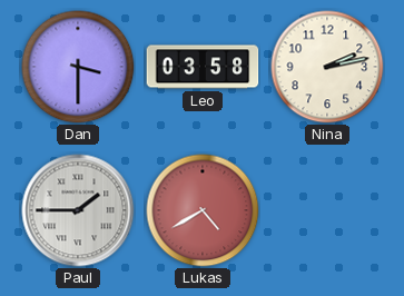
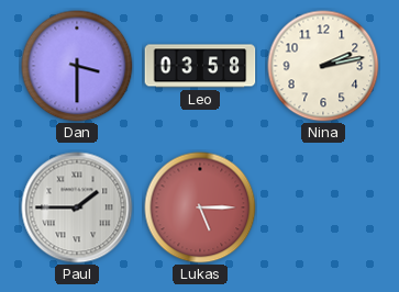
Lukas: 4:40 -> 5:15 (200, 207)
